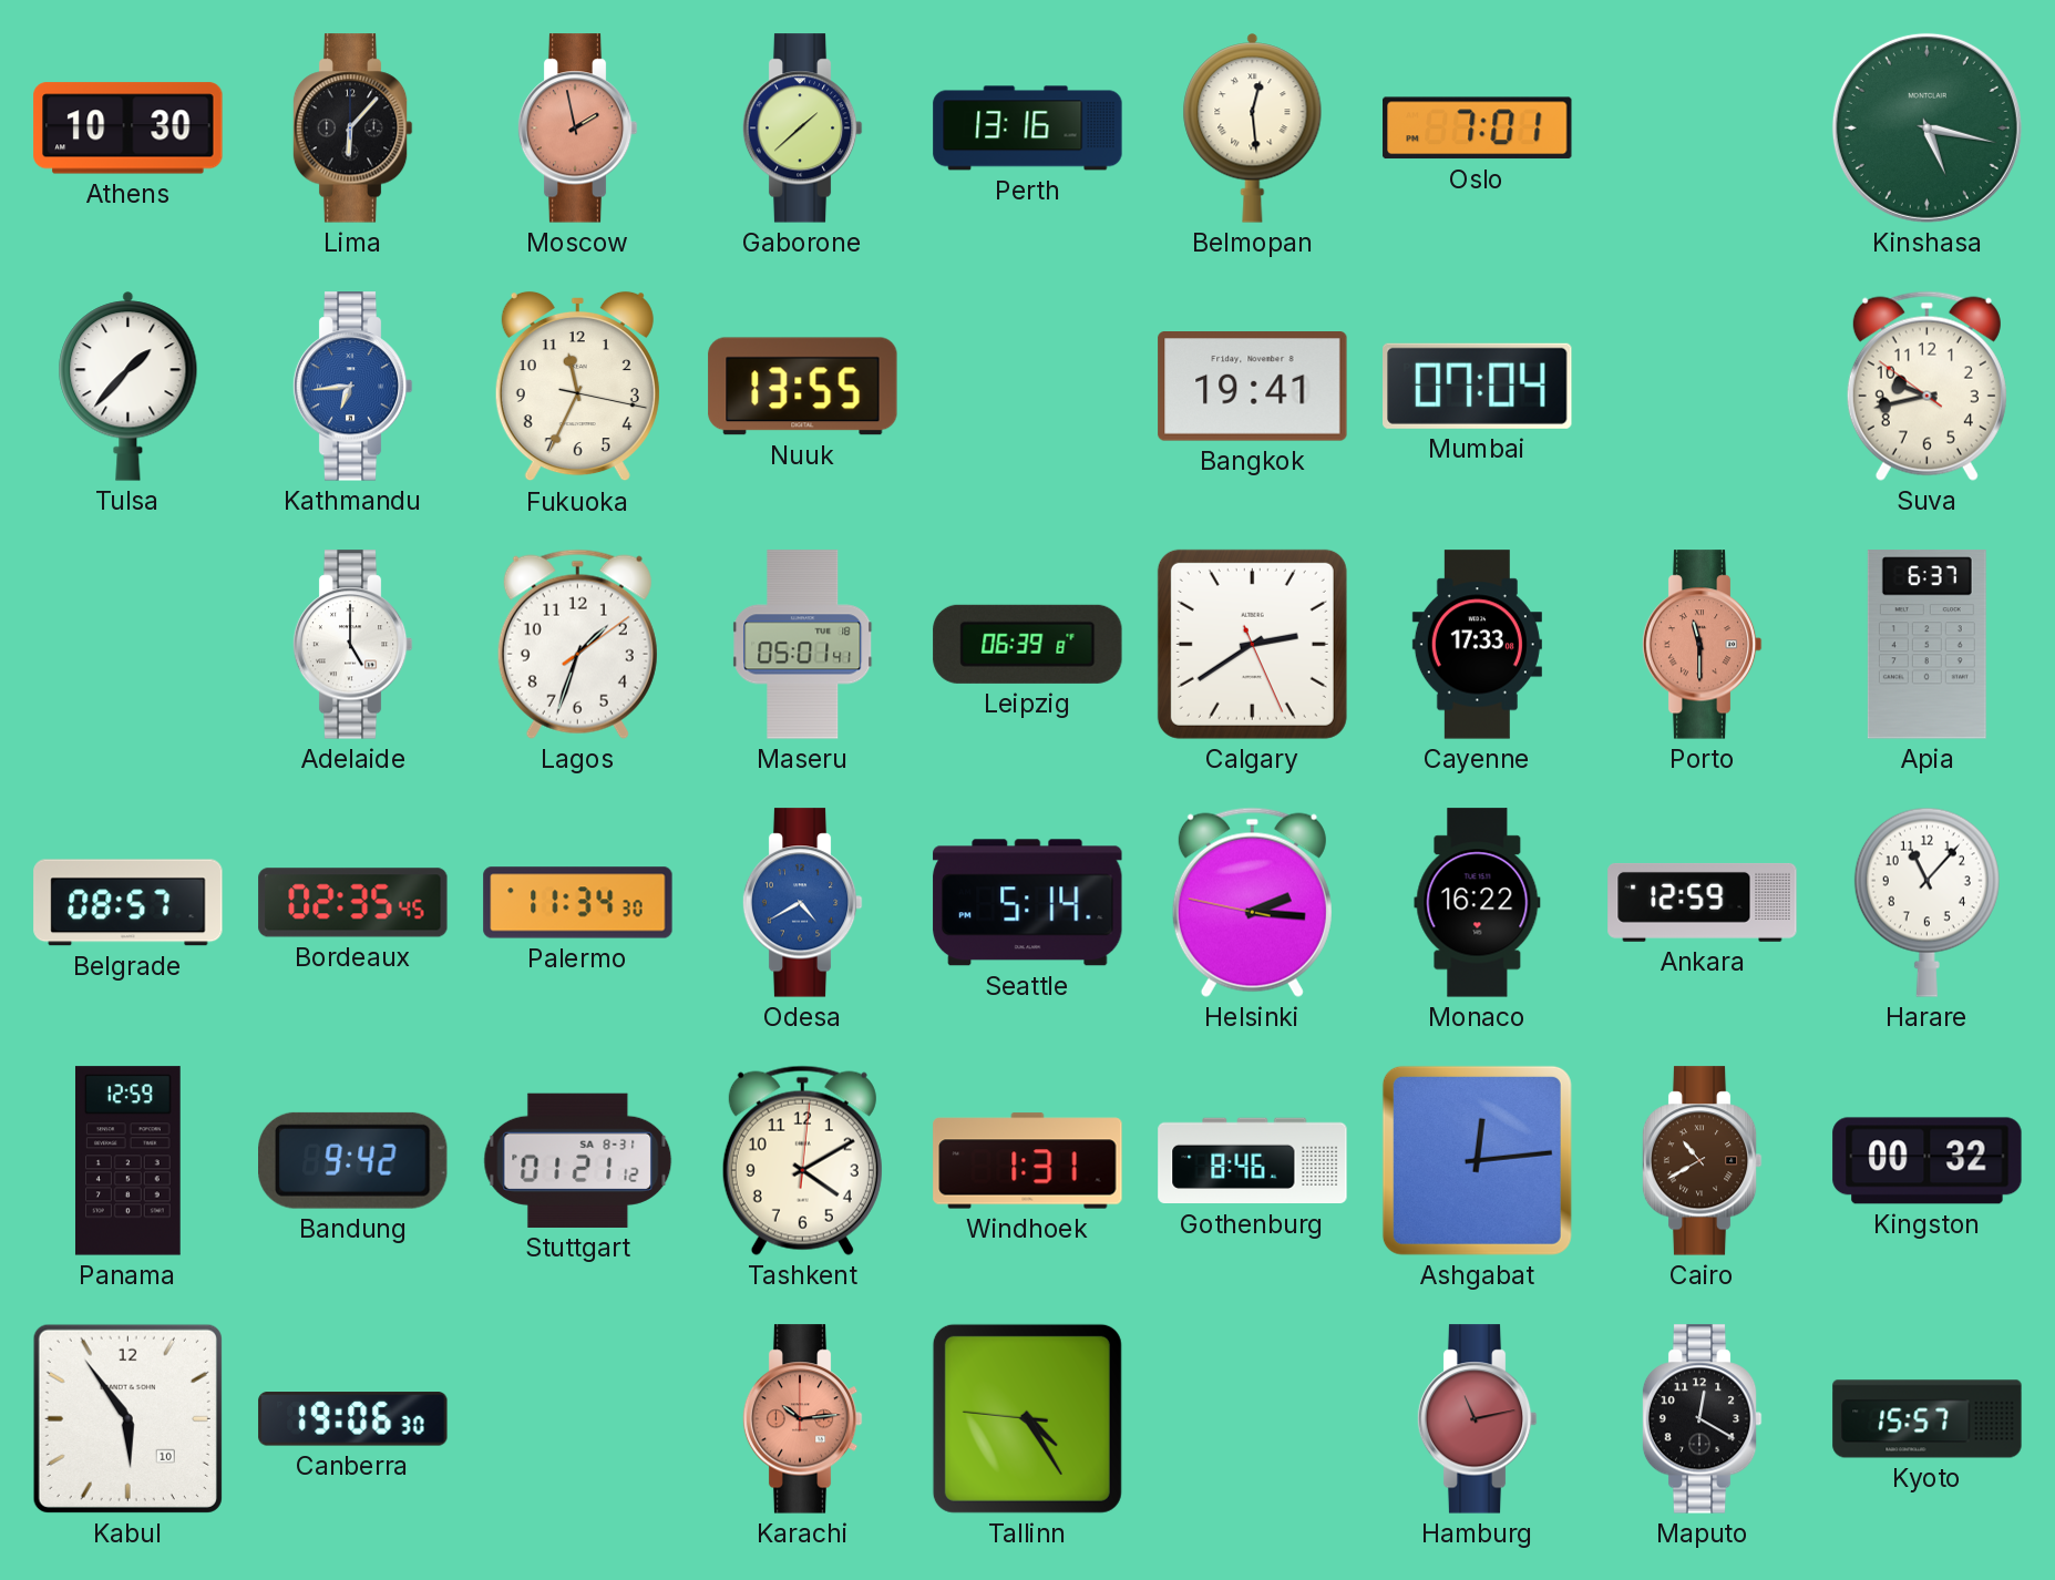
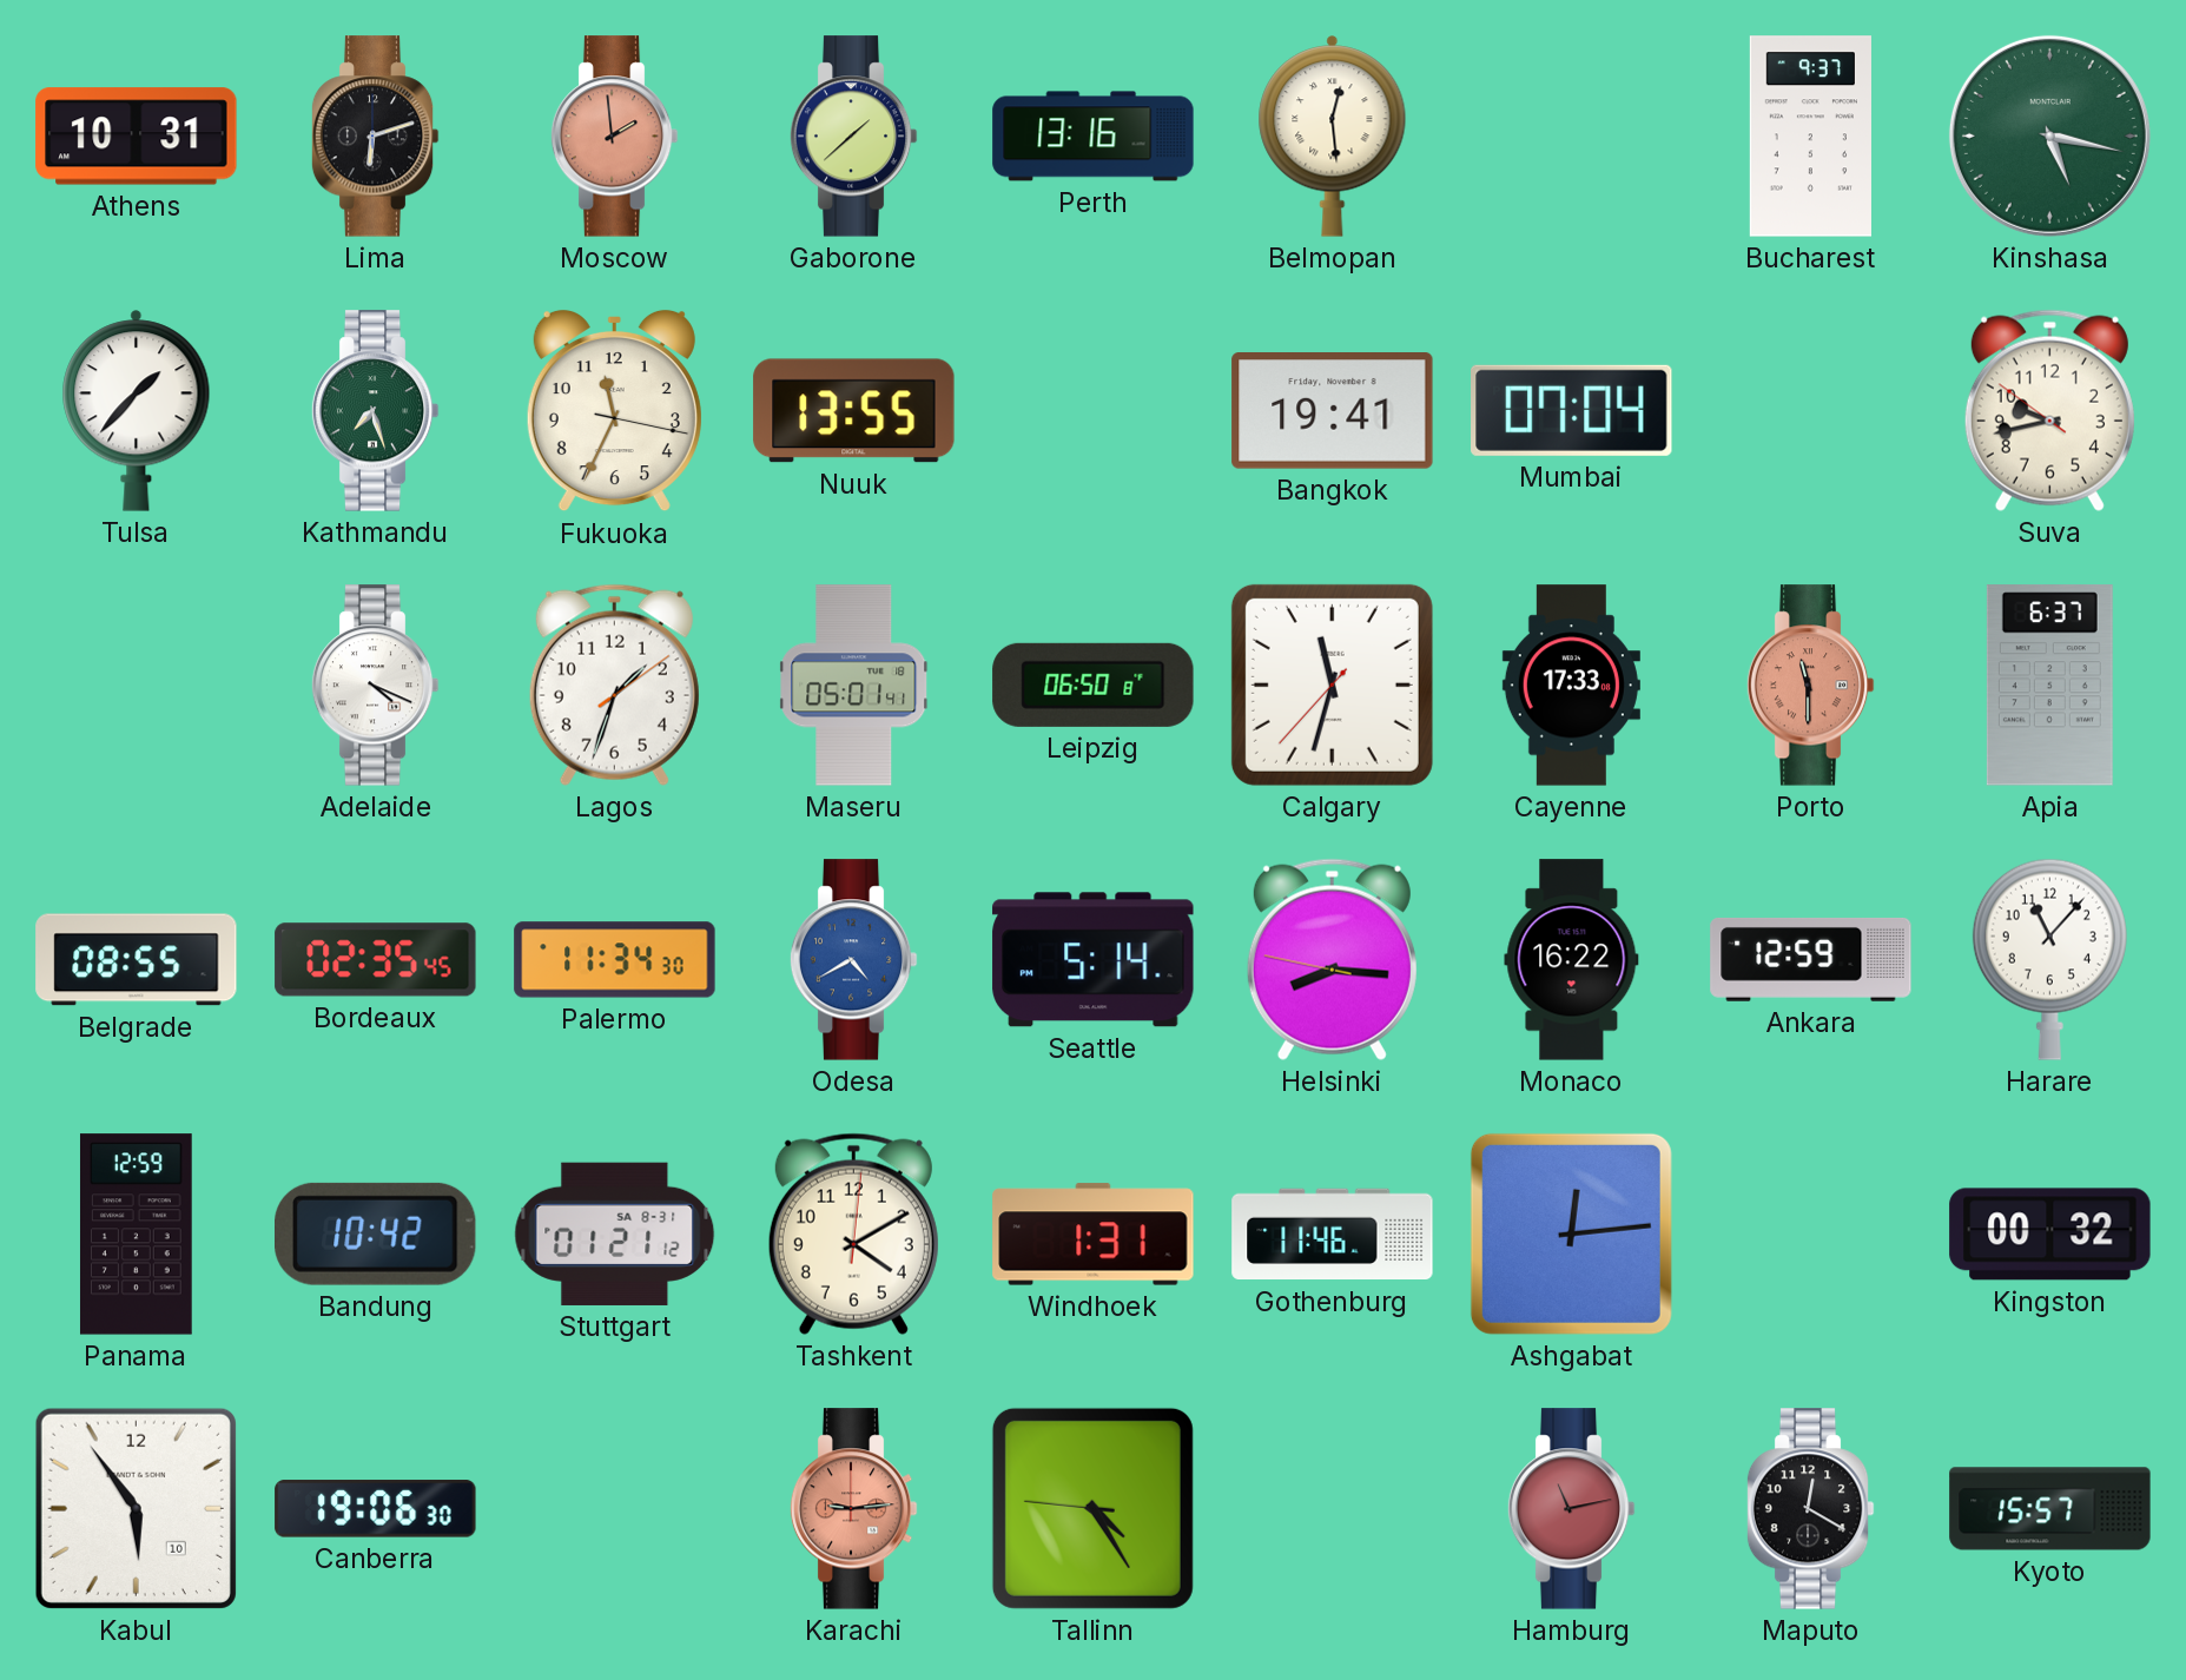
Athens: 10:30 -> 10:31 (137, 137)
Lima: 6:07 -> 6:12 (375, 137)
Moscow: 1:58 -> 1:59 (614, 137)
Oslo: 7:01 -> none (1478, 129)
Bucharest: none -> 9:37 (1810, 137)
Kathmandu: 6:44 -> 7:27 (375, 411)
Kathmandu dial: blue -> green (375, 411)
Adelaide: 5:00 -> 4:19 (375, 686)
Leipzig: 06:39 -> 06:50 (1094, 684)
Calgary: 2:39 -> 11:32 (1332, 684)
Belgrade: 08:57 -> 08:55 (137, 960)
Helsinki: 2:15 -> 8:15 (1332, 959)
Bandung: 9:42 -> 10:42 (375, 1233)
Gothenburg: 8:46 -> 11:46 (1333, 1235)
Cairo: 10:40 -> none (1702, 1161)
Karachi: 10:14 -> 9:14 (853, 1509)
